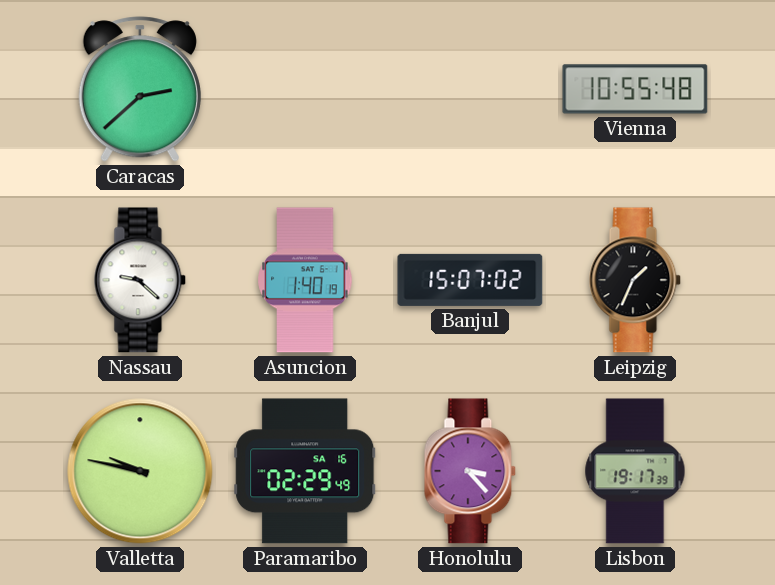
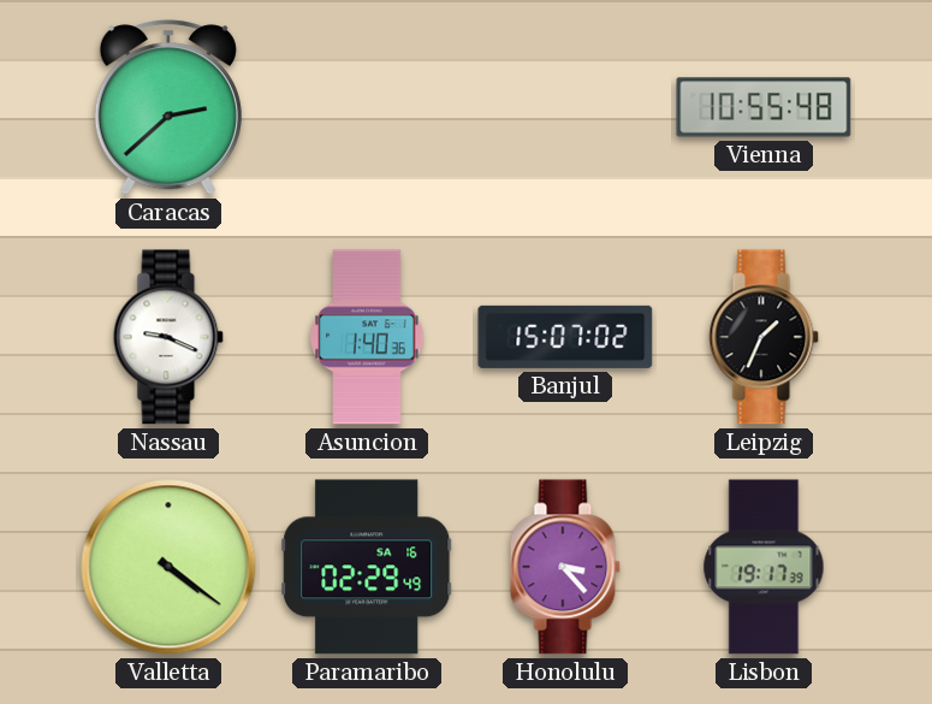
Nassau: 9:22 -> 9:19 (168, 337)
Asuncion: 1:40:19 -> 1:40:36 (367, 337)
Valletta: 9:47 -> 4:21 (168, 567)
